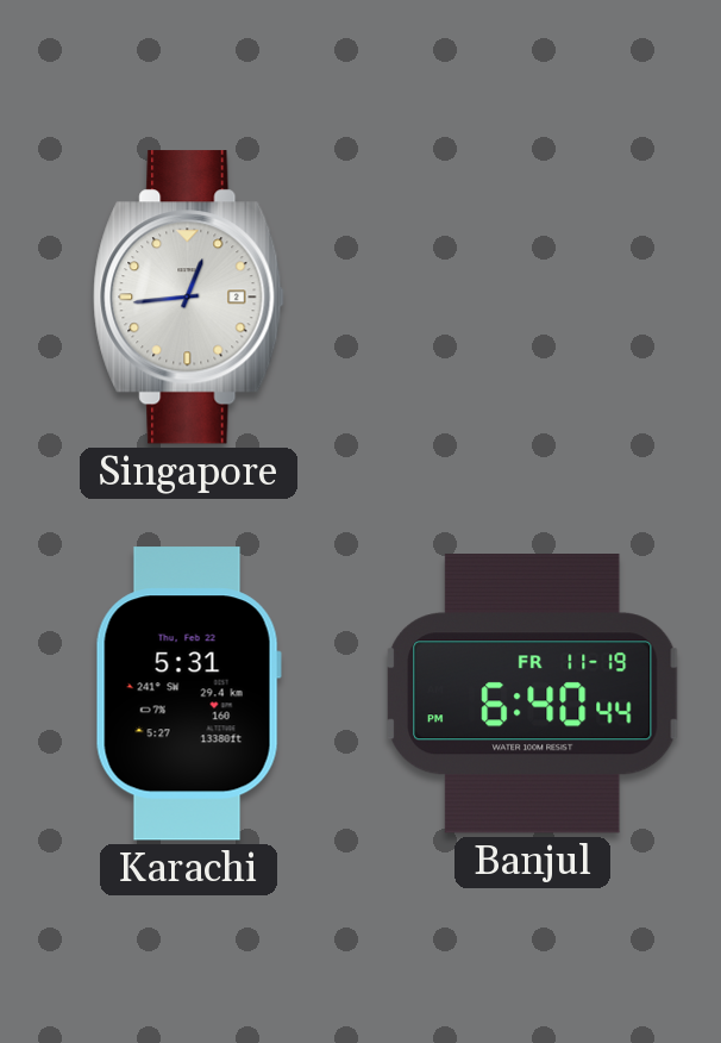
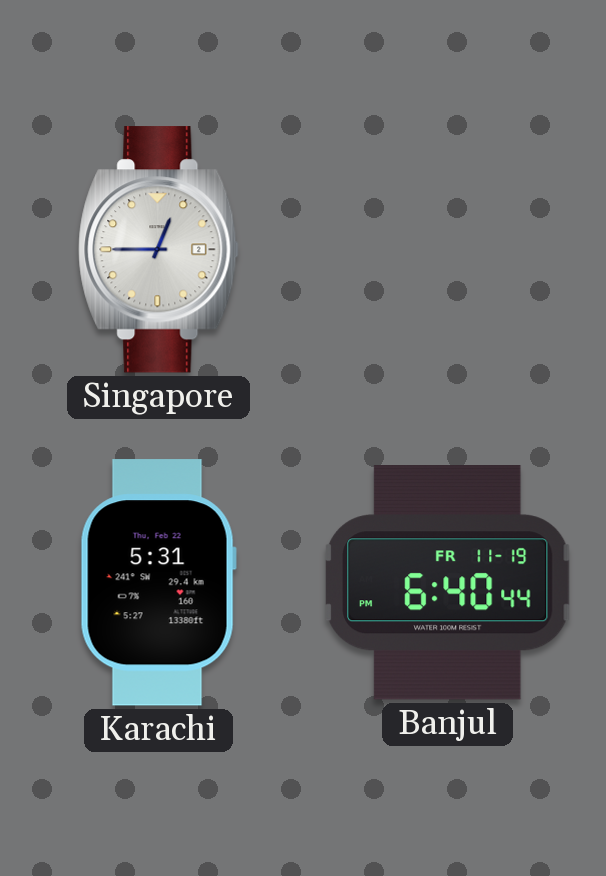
Singapore: 12:44 -> 12:45 (159, 250)
